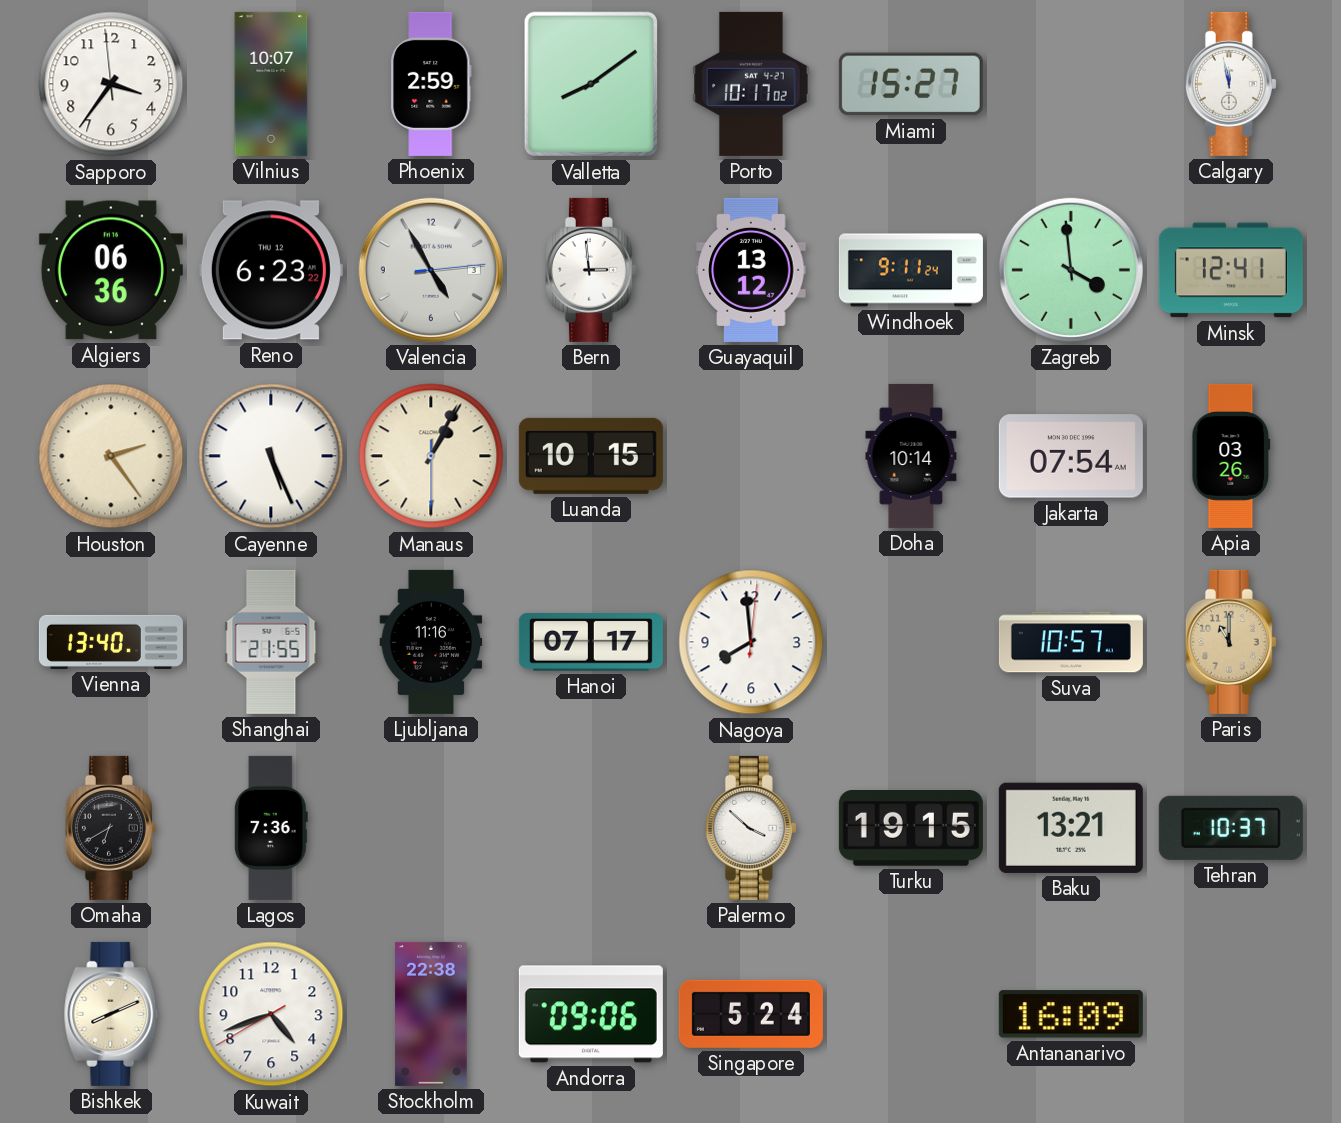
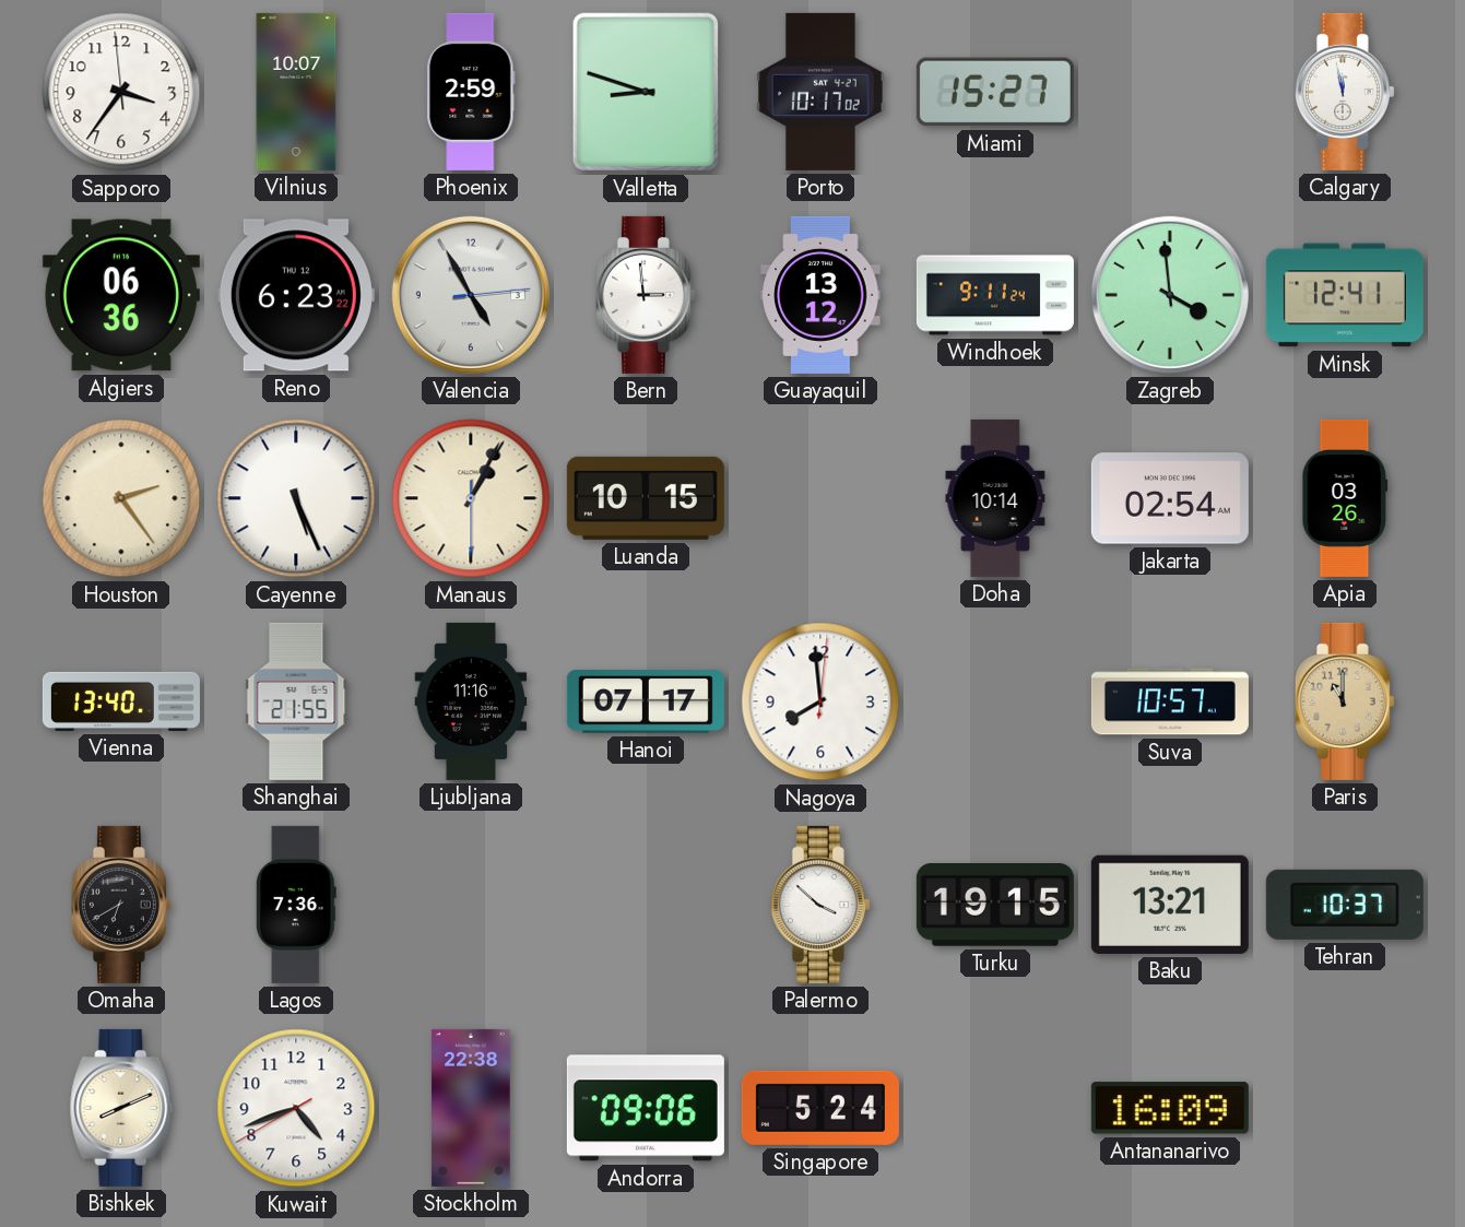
Valletta: 8:09 -> 8:48 (645, 92)
Jakarta: 07:54 -> 02:54 (1170, 498)
